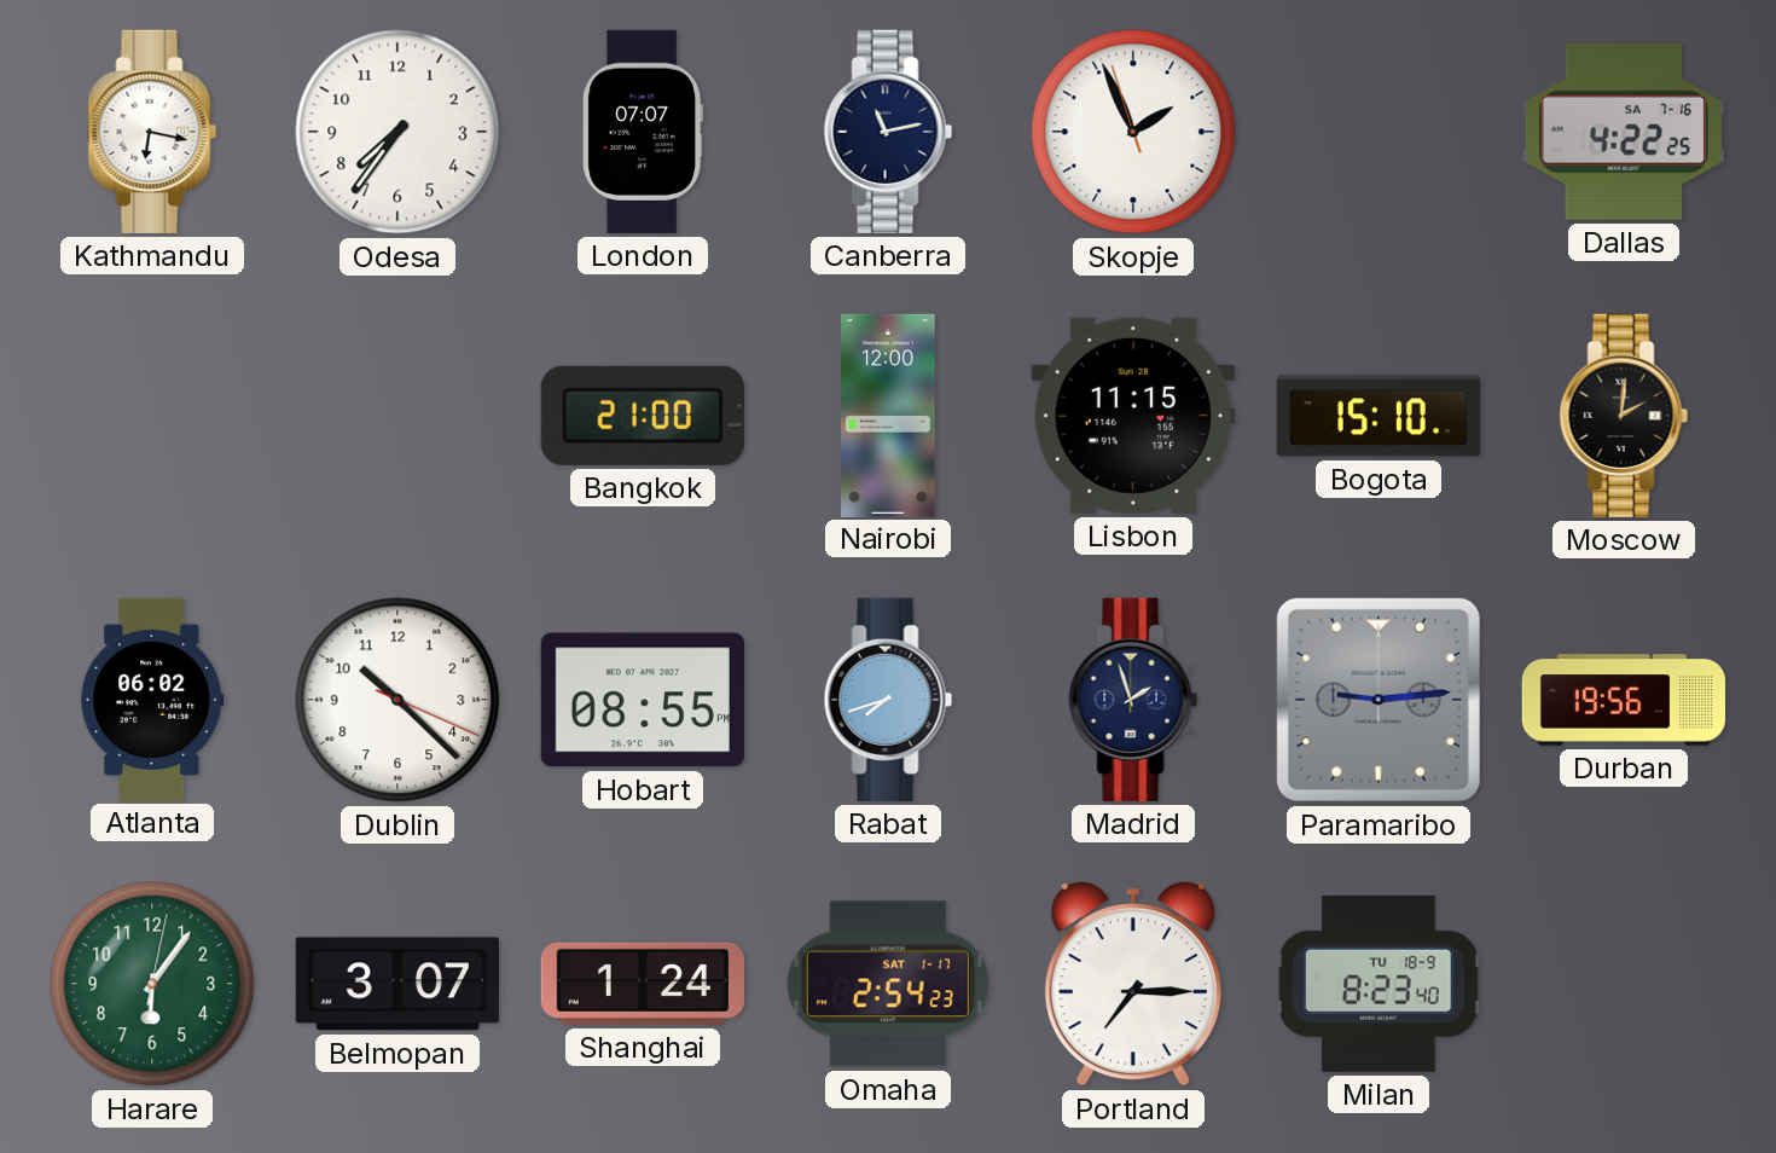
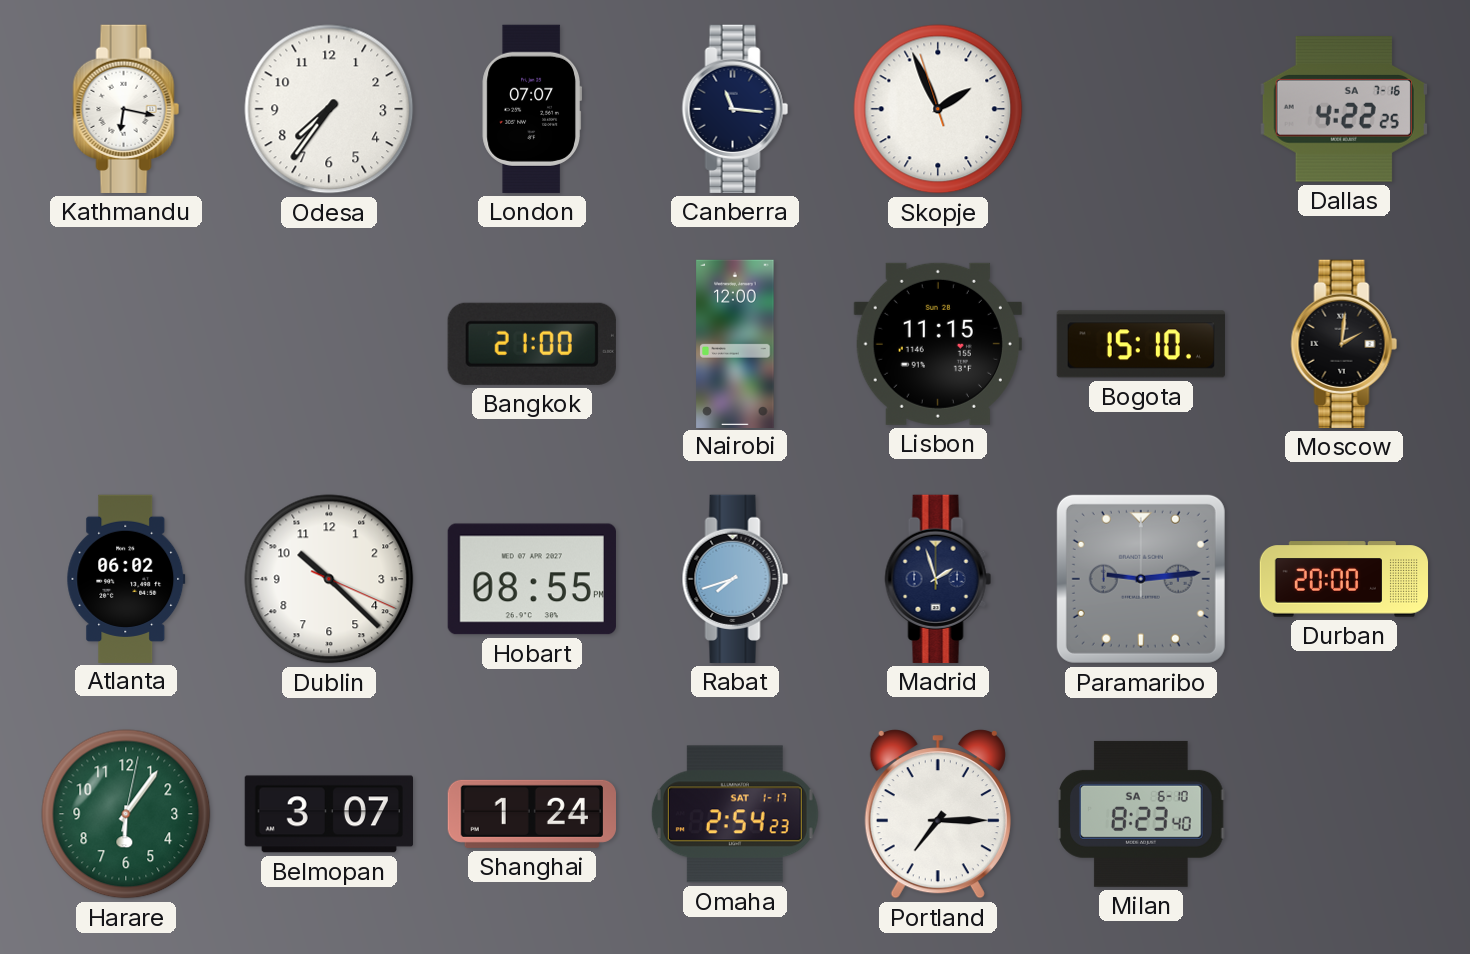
Canberra: 11:13 -> 11:16 (735, 109)
Durban: 19:56 -> 20:00 (1344, 579)
Milan date: TU 18-9 -> SA 6-10 (1141, 814)
